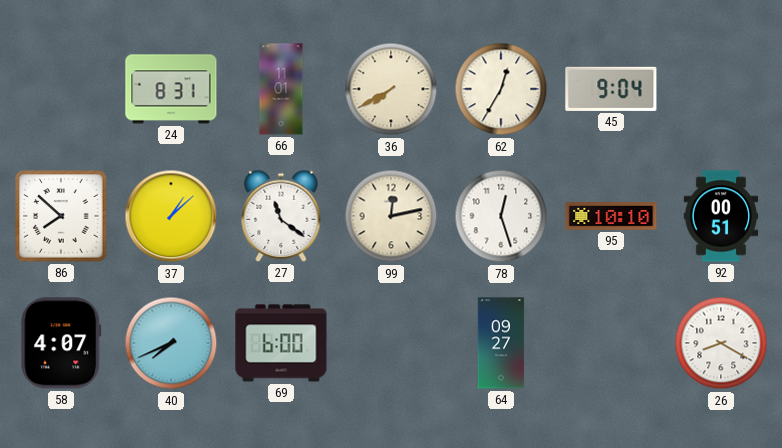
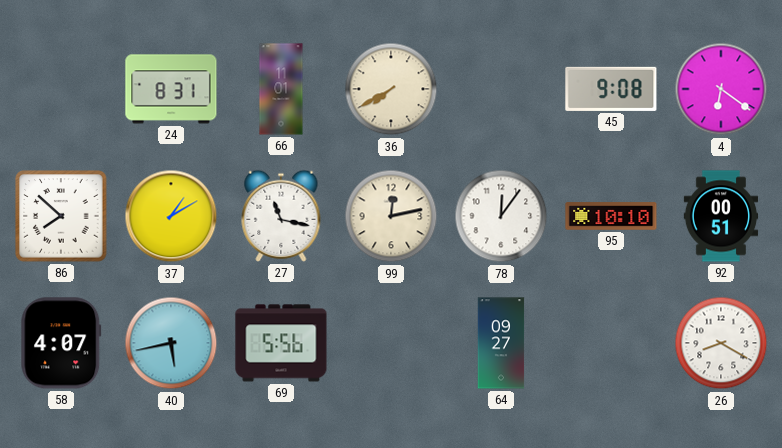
62: 12:35 -> none (501, 89)
45: 9:04 -> 9:08 (611, 89)
4: none -> 6:21 (721, 89)
37: 1:08 -> 1:10 (171, 216)
27: 11:21 -> 11:17 (281, 216)
78: 12:27 -> 12:06 (501, 216)
40: 7:41 -> 5:43 (171, 343)
69: 6:00 -> 5:56 (281, 343)
